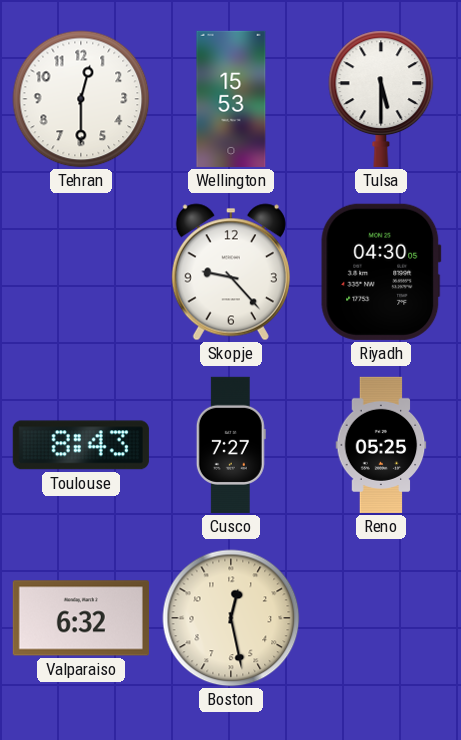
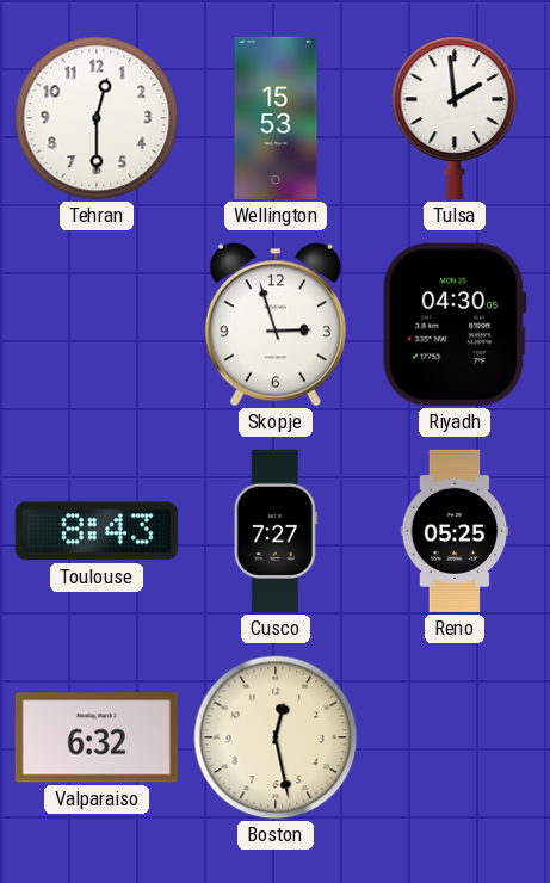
Tulsa: 5:30 -> 1:59 (455, 118)
Skopje: 9:23 -> 2:57 (276, 325)
